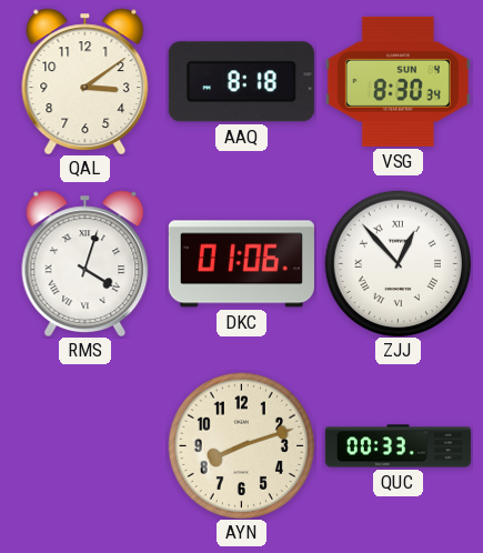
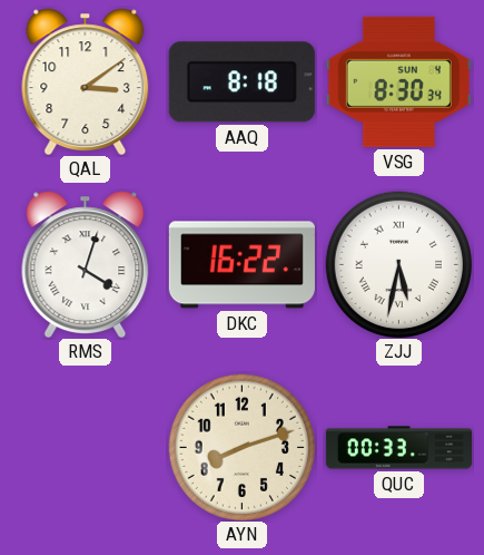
DKC: 01:06 -> 16:22 (241, 265)
ZJJ: 12:53 -> 5:32 (398, 264)
